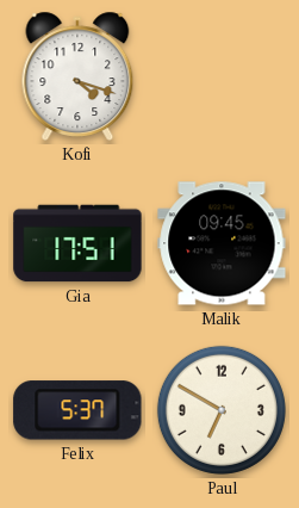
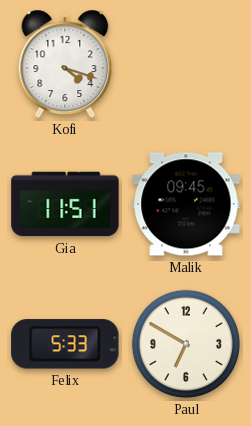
Gia: 17:51 -> 11:51 (65, 204)
Felix: 5:37 -> 5:33 (65, 344)
